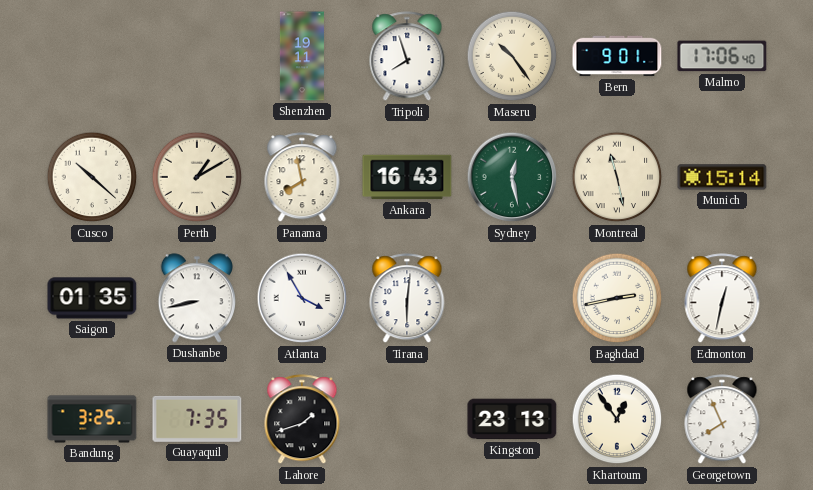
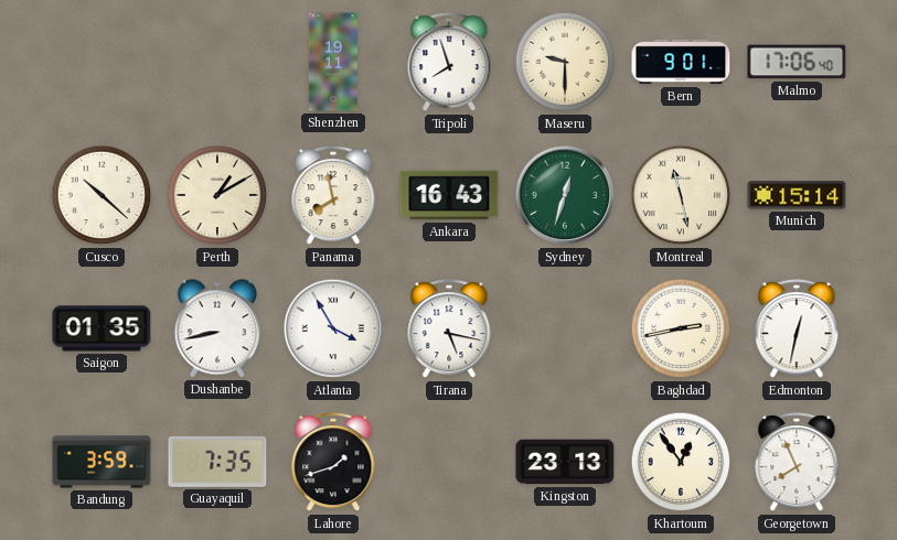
Maseru: 10:24 -> 9:30 (565, 62)
Sydney: 12:28 -> 12:33 (565, 195)
Tirana: 6:01 -> 5:17 (449, 330)
Bandung: 3:25 -> 3:59 (102, 462)
